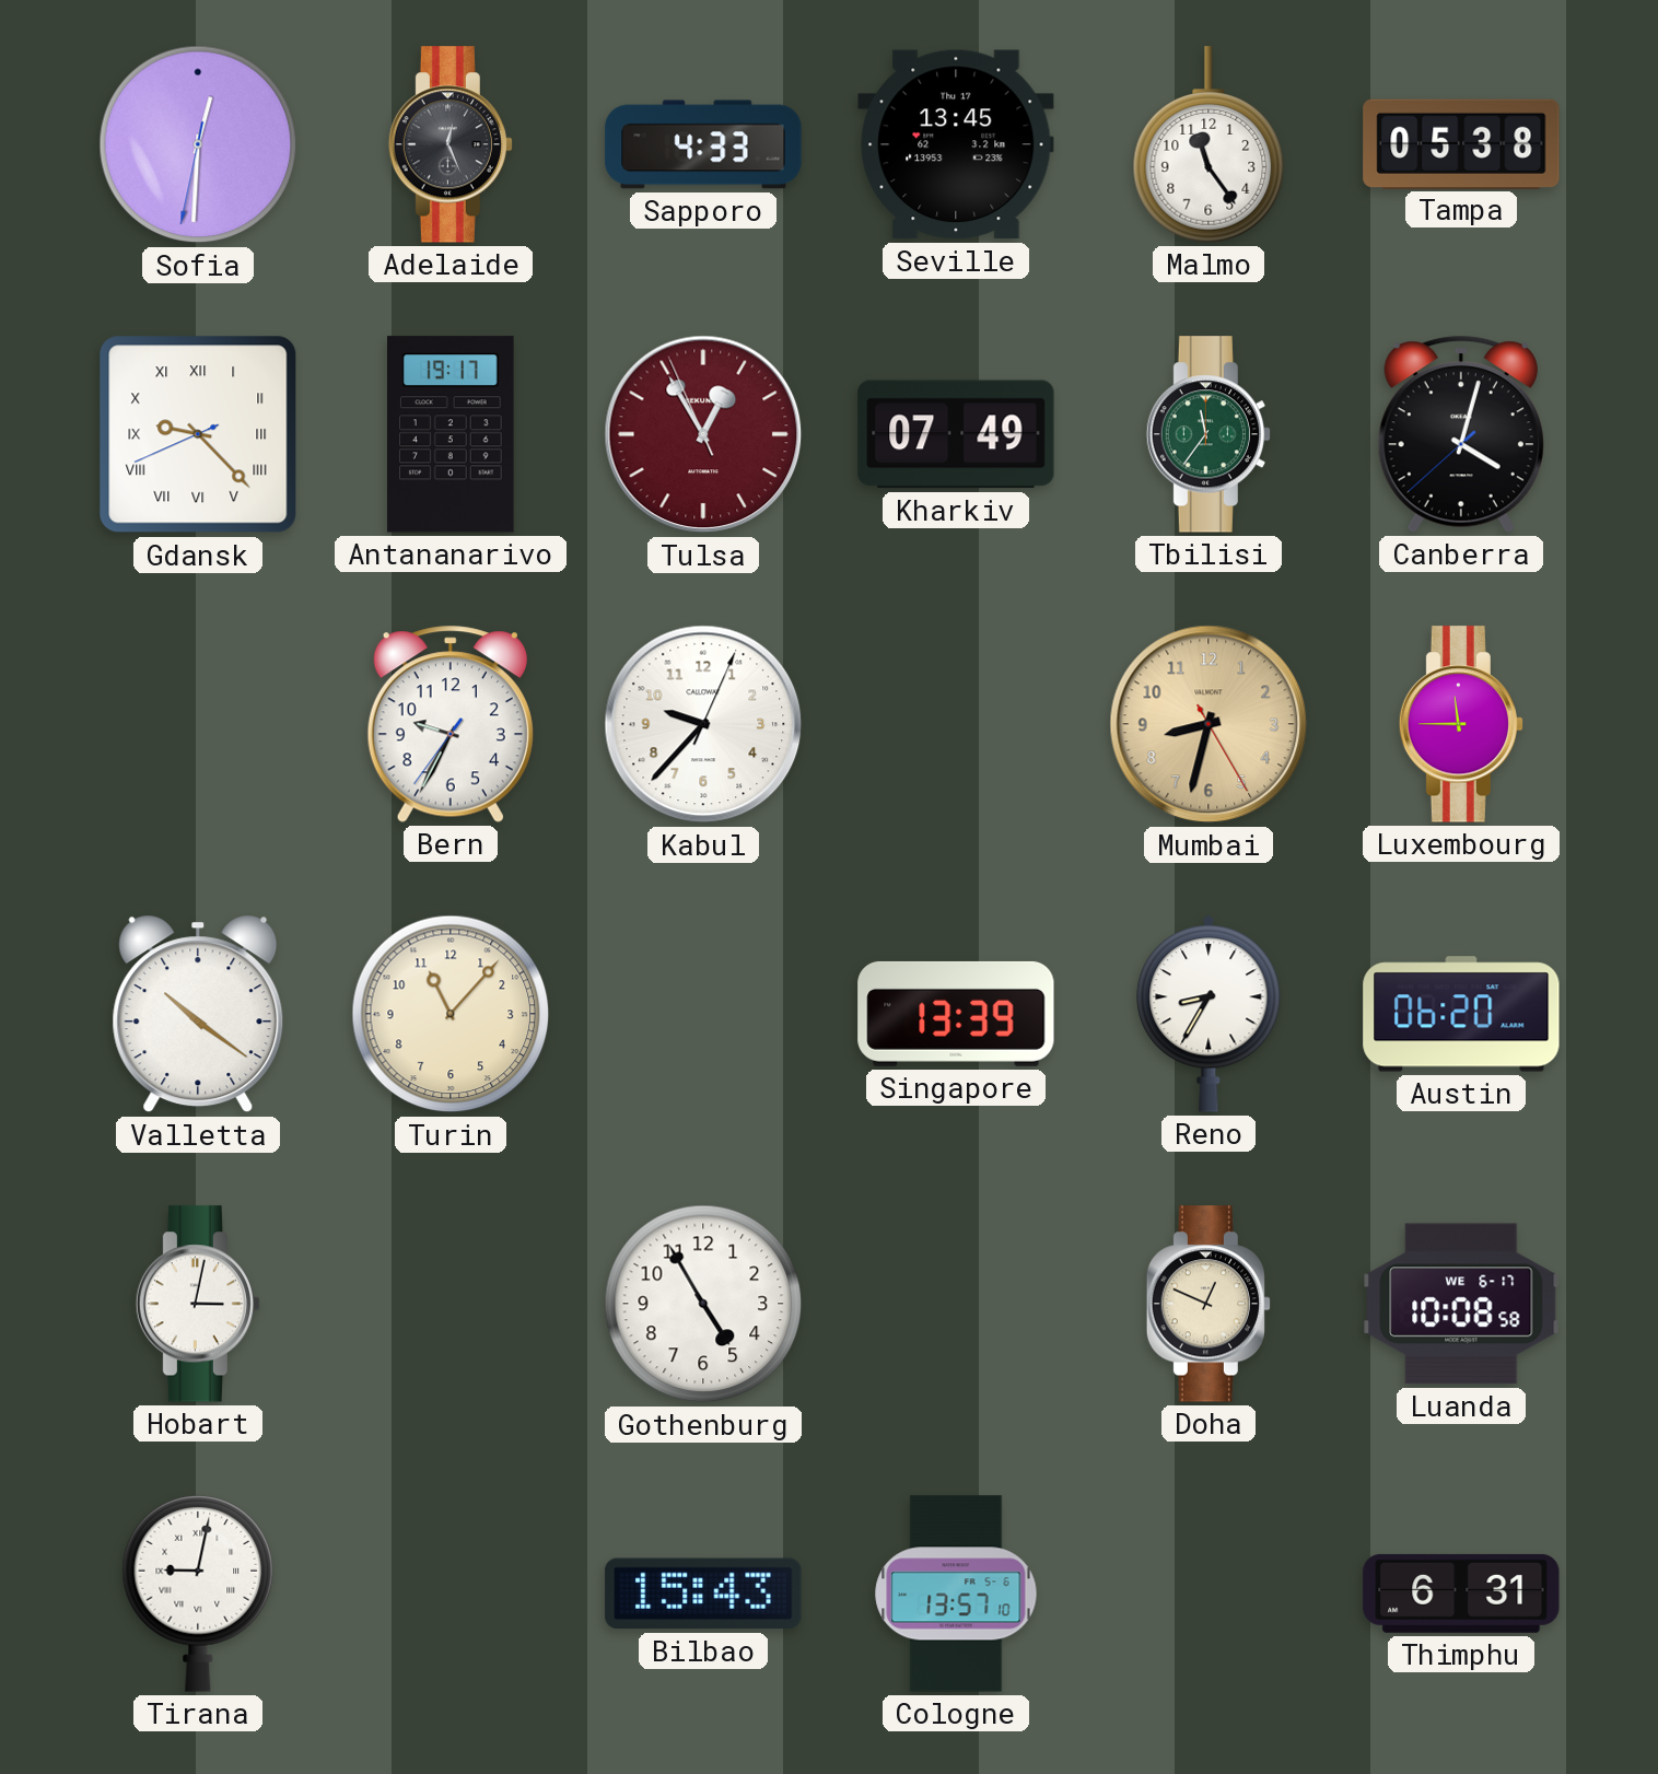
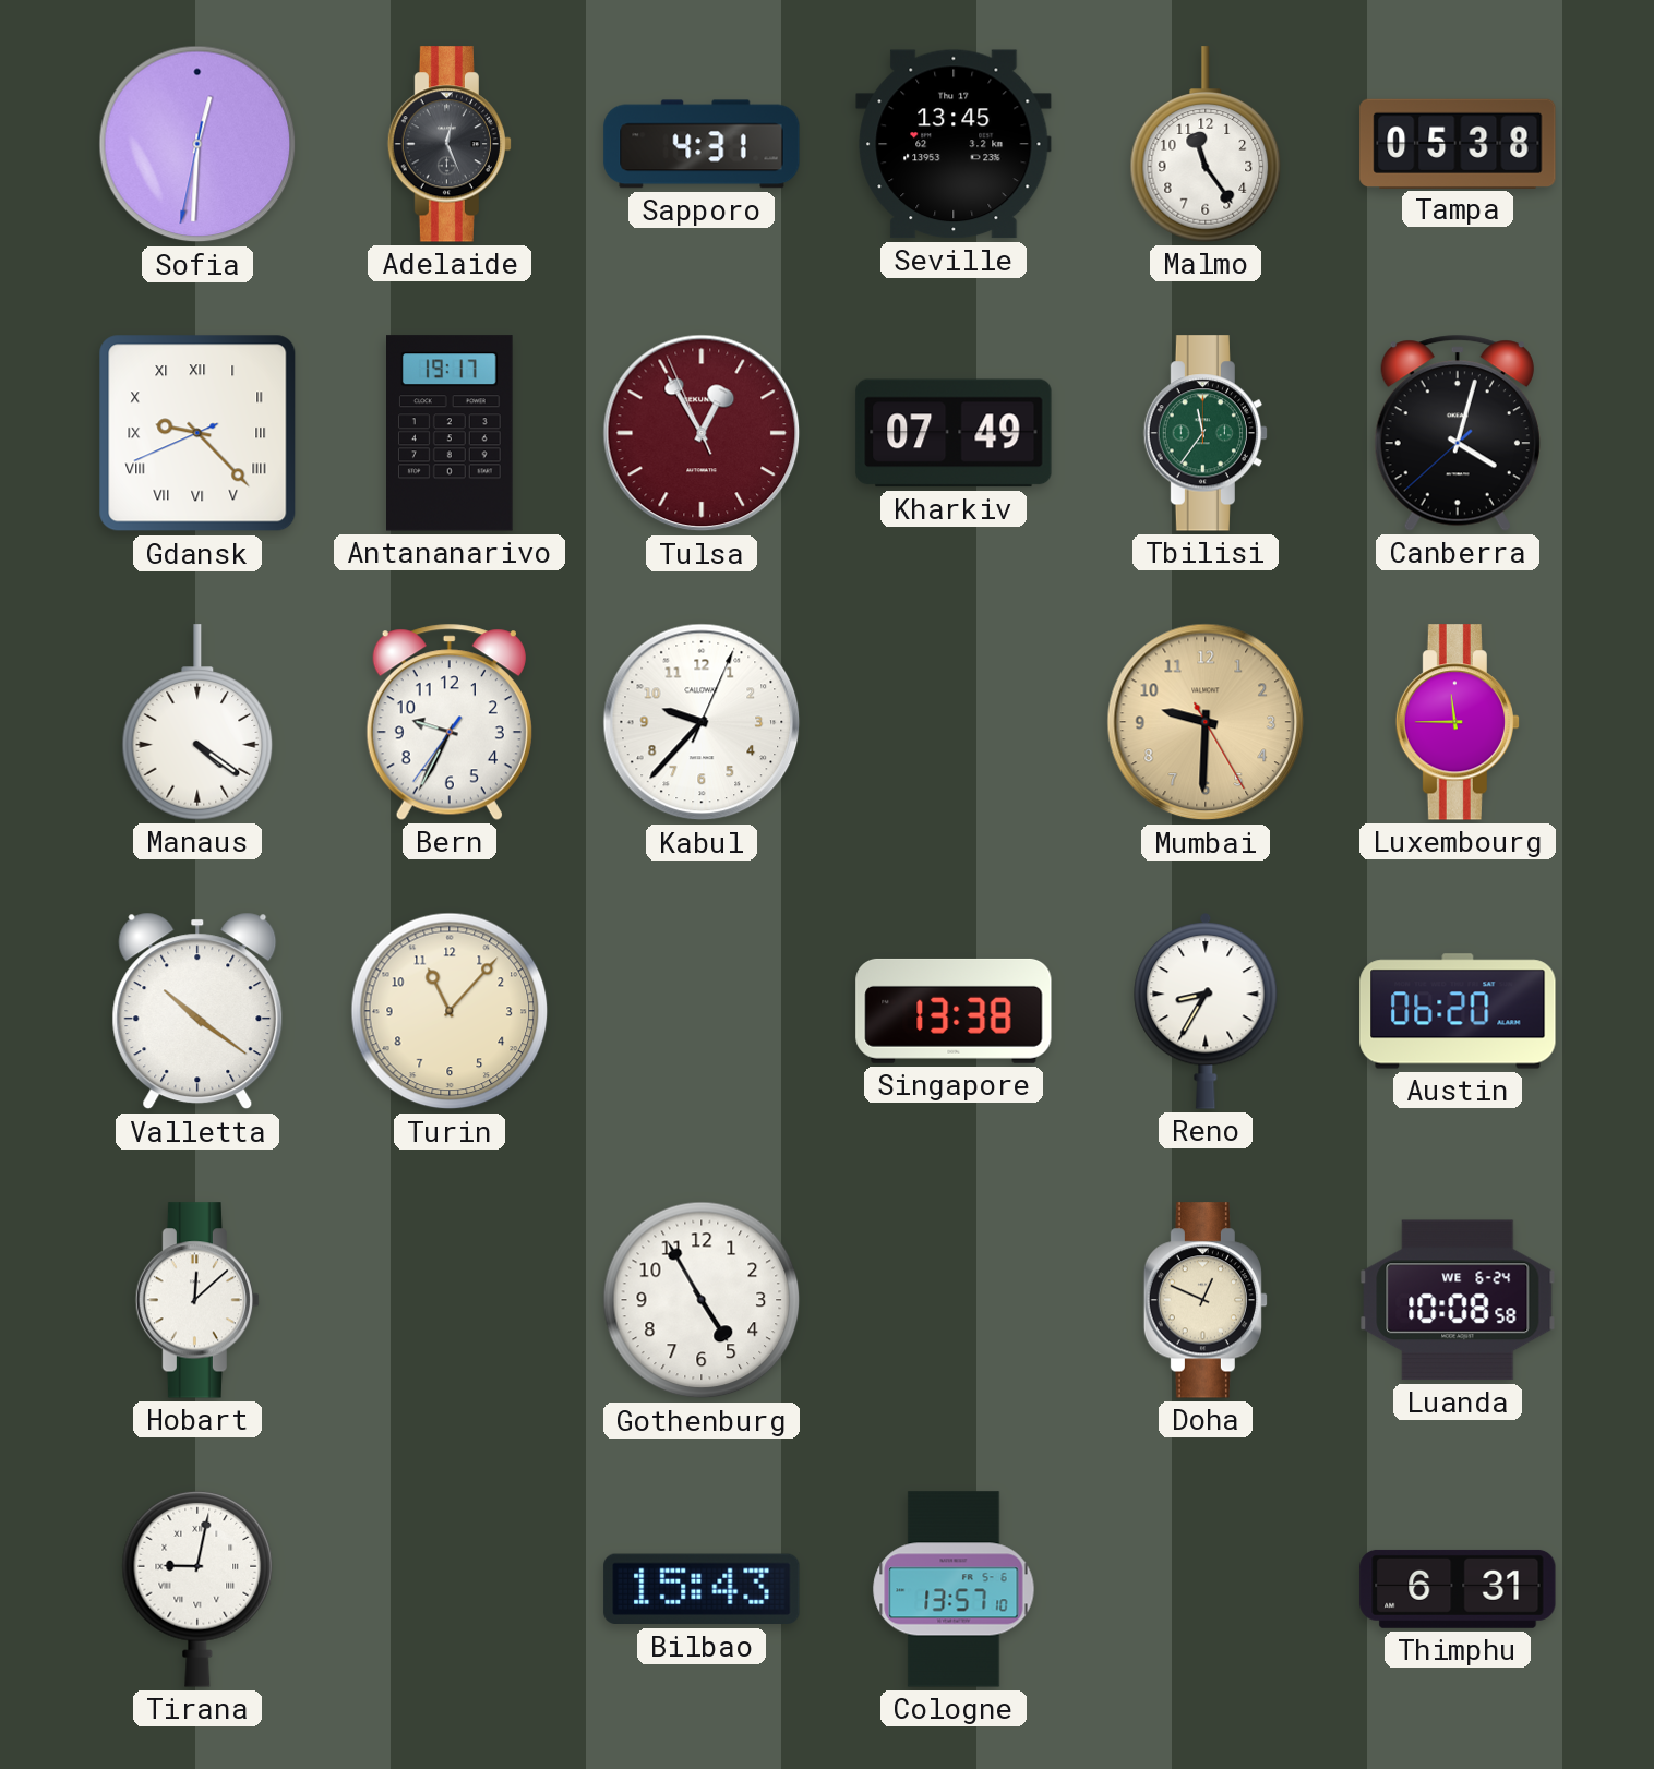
Sapporo: 4:33 -> 4:31 (702, 144)
Manaus: none -> 4:21 (197, 722)
Mumbai: 8:32 -> 9:30 (1206, 722)
Singapore: 13:39 -> 13:38 (954, 1011)
Hobart: 3:02 -> 12:08 (196, 1300)
Luanda date: WE 6-17 -> WE 6-24 (1458, 1300)
